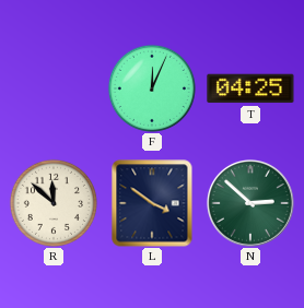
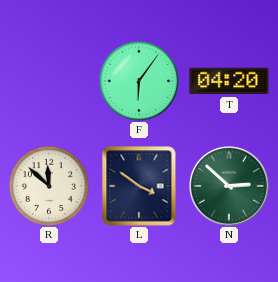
F: 12:04 -> 6:06 (139, 81)
T: 04:25 -> 04:20 (229, 81)
